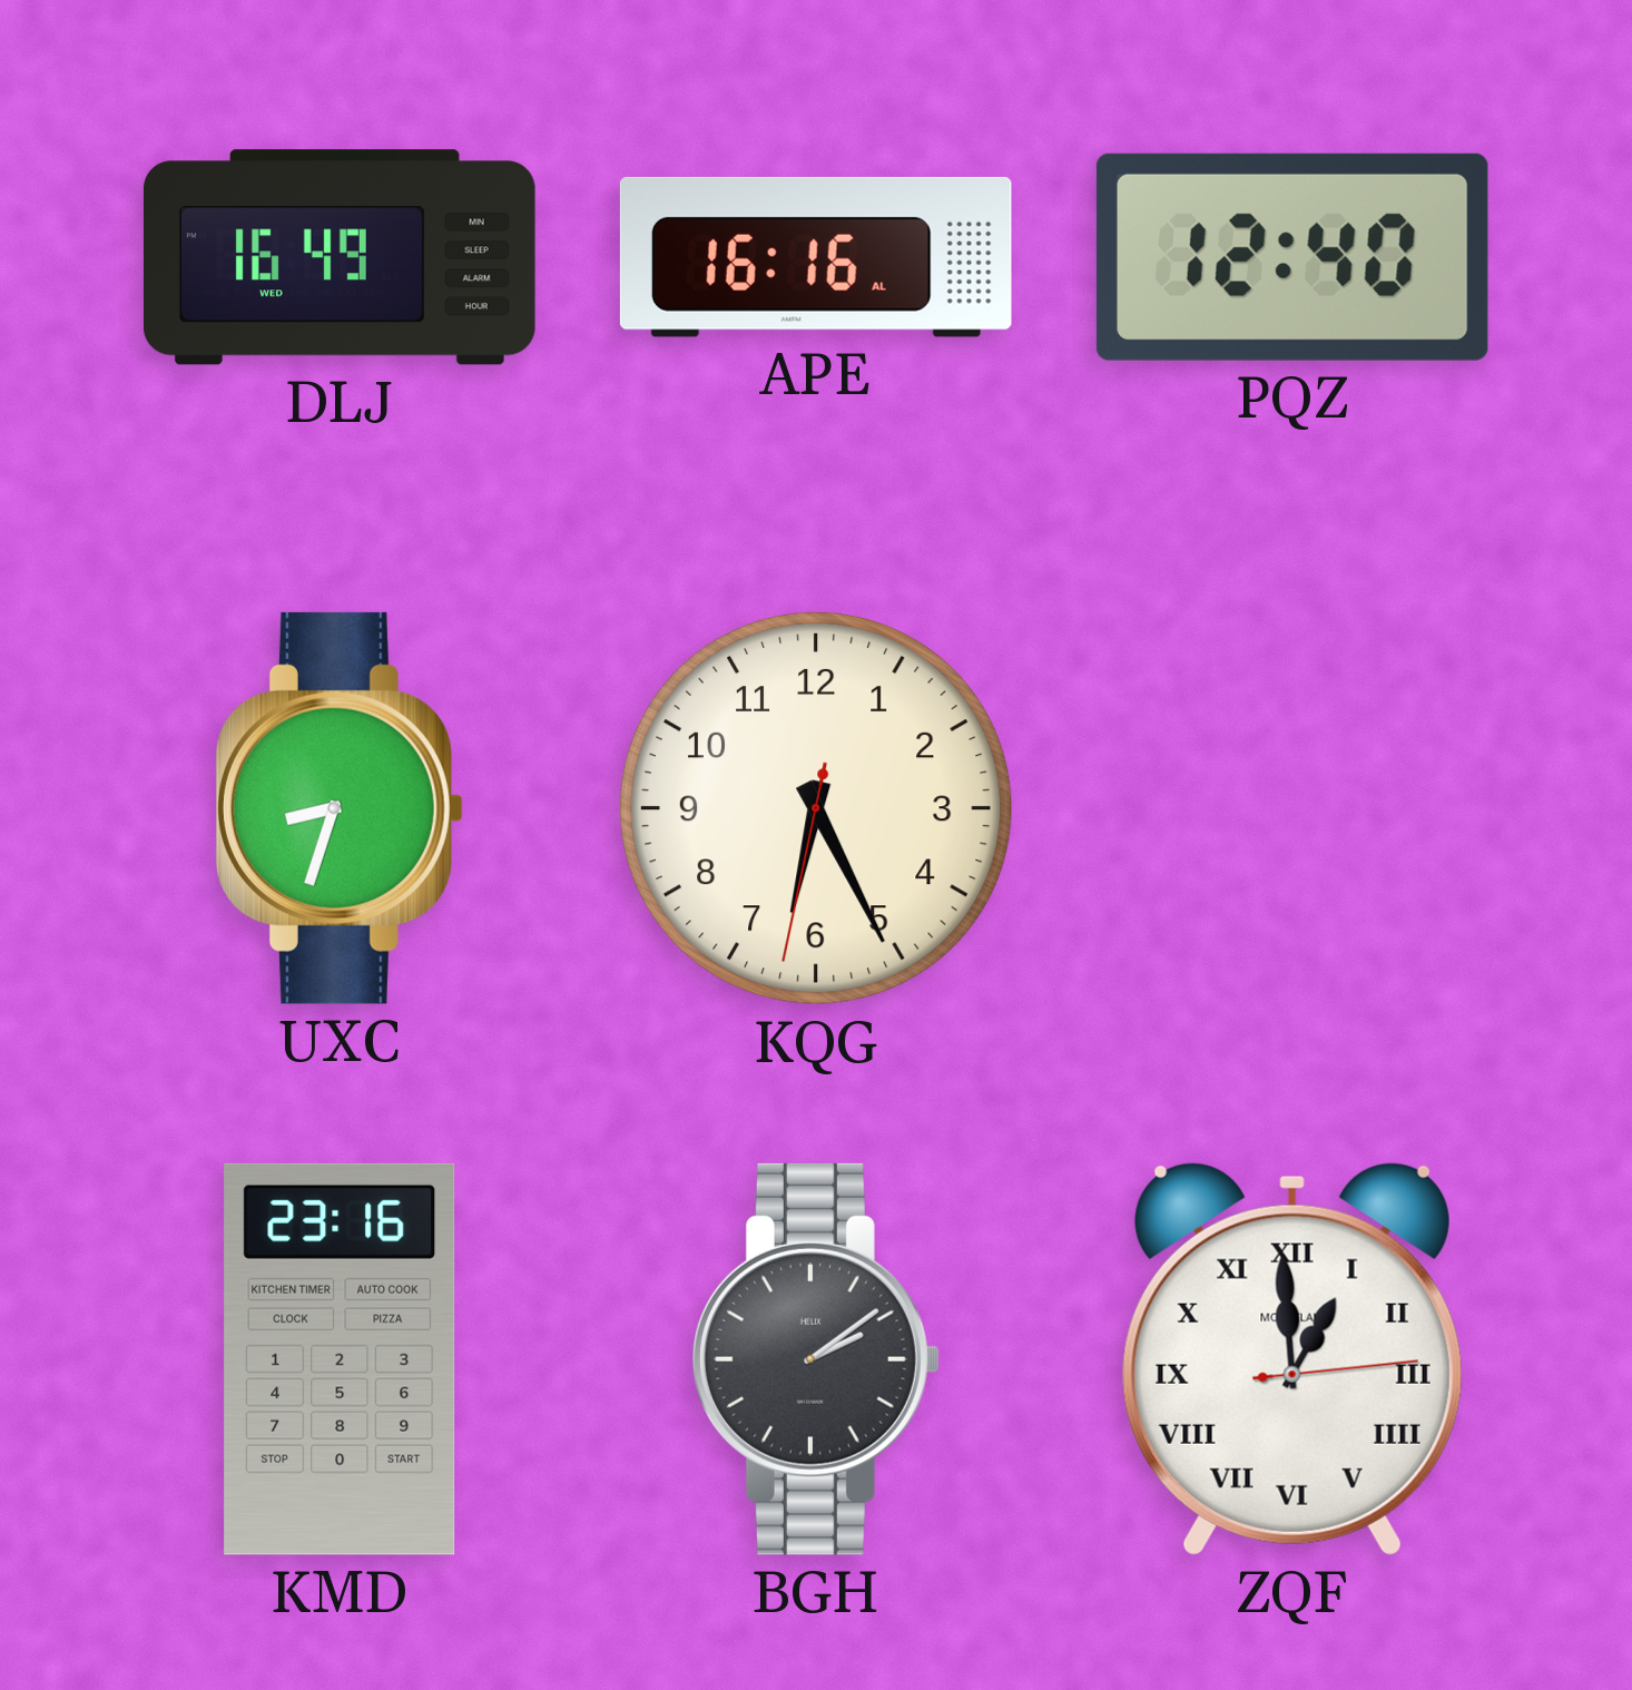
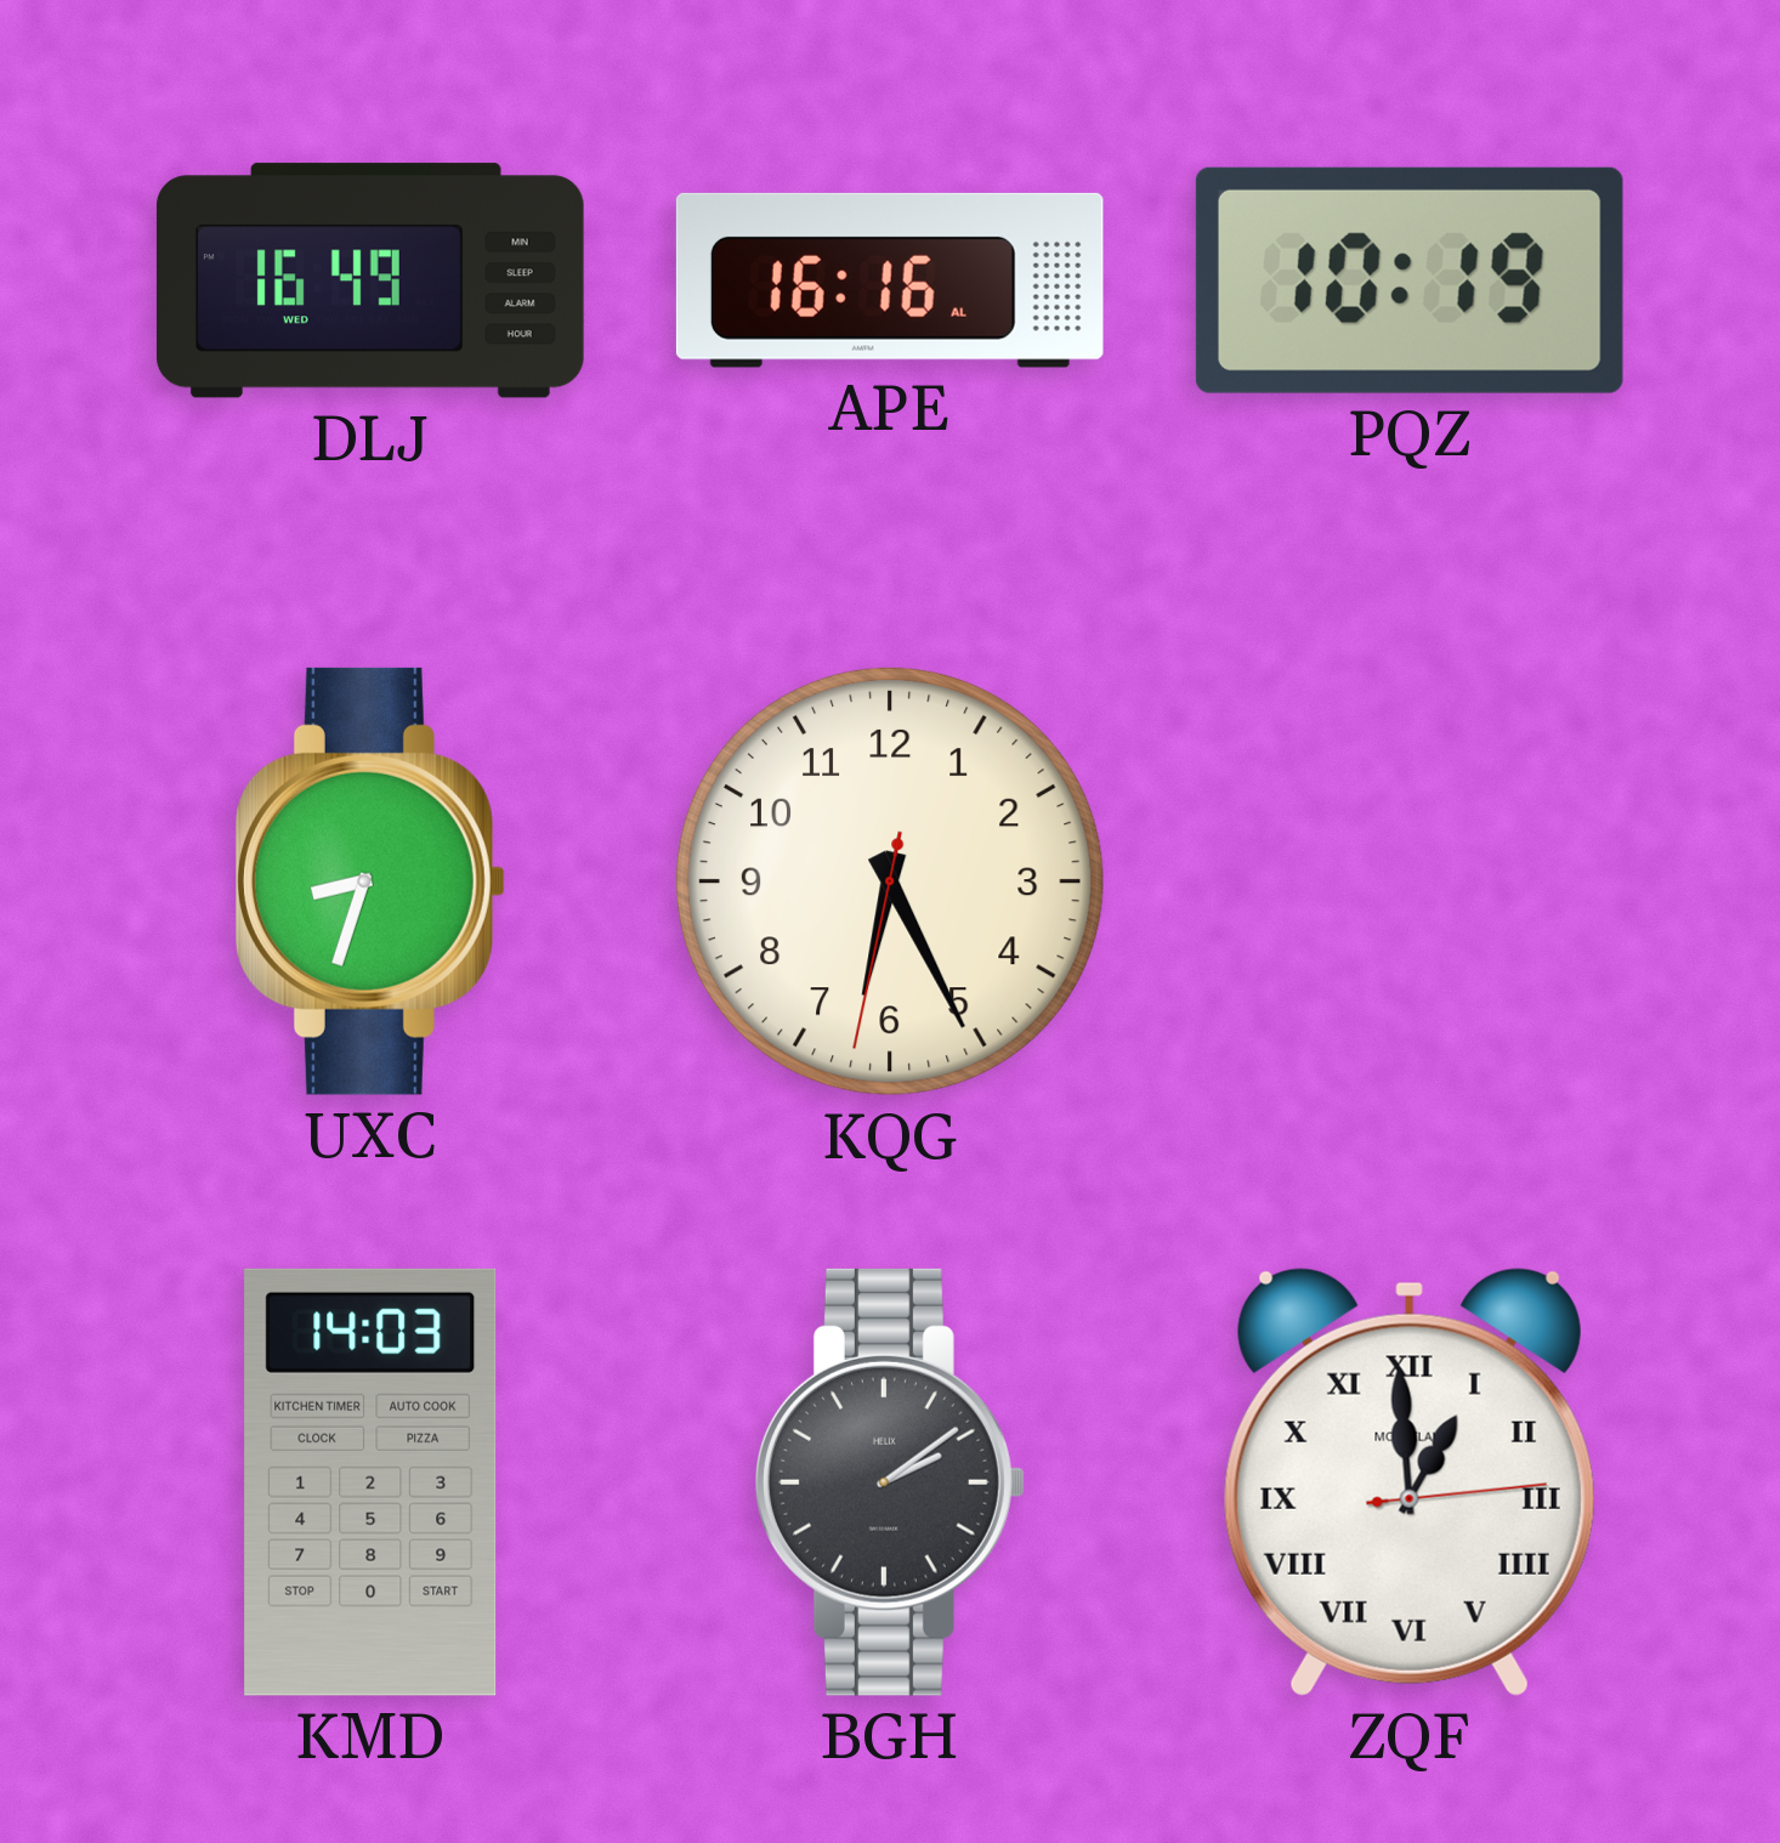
PQZ: 12:40 -> 10:19 (1410, 280)
KMD: 23:16 -> 14:03 (370, 1482)
